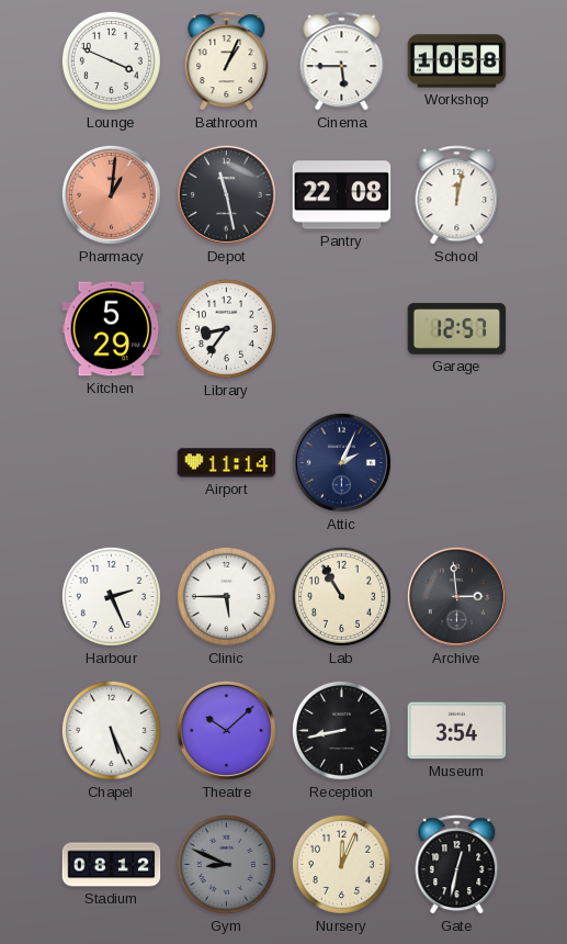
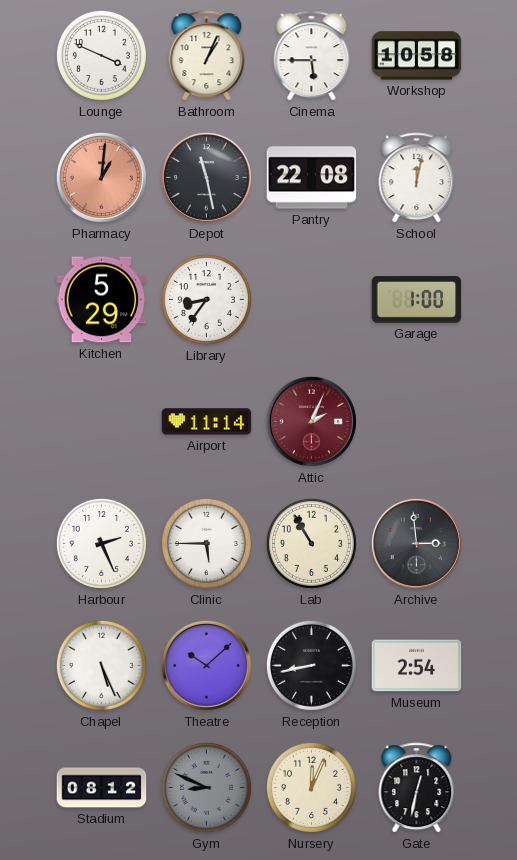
Garage: 12:57 -> 1:00 (417, 300)
Attic dial: navy -> burgundy (311, 421)
Museum: 3:54 -> 2:54 (417, 666)
